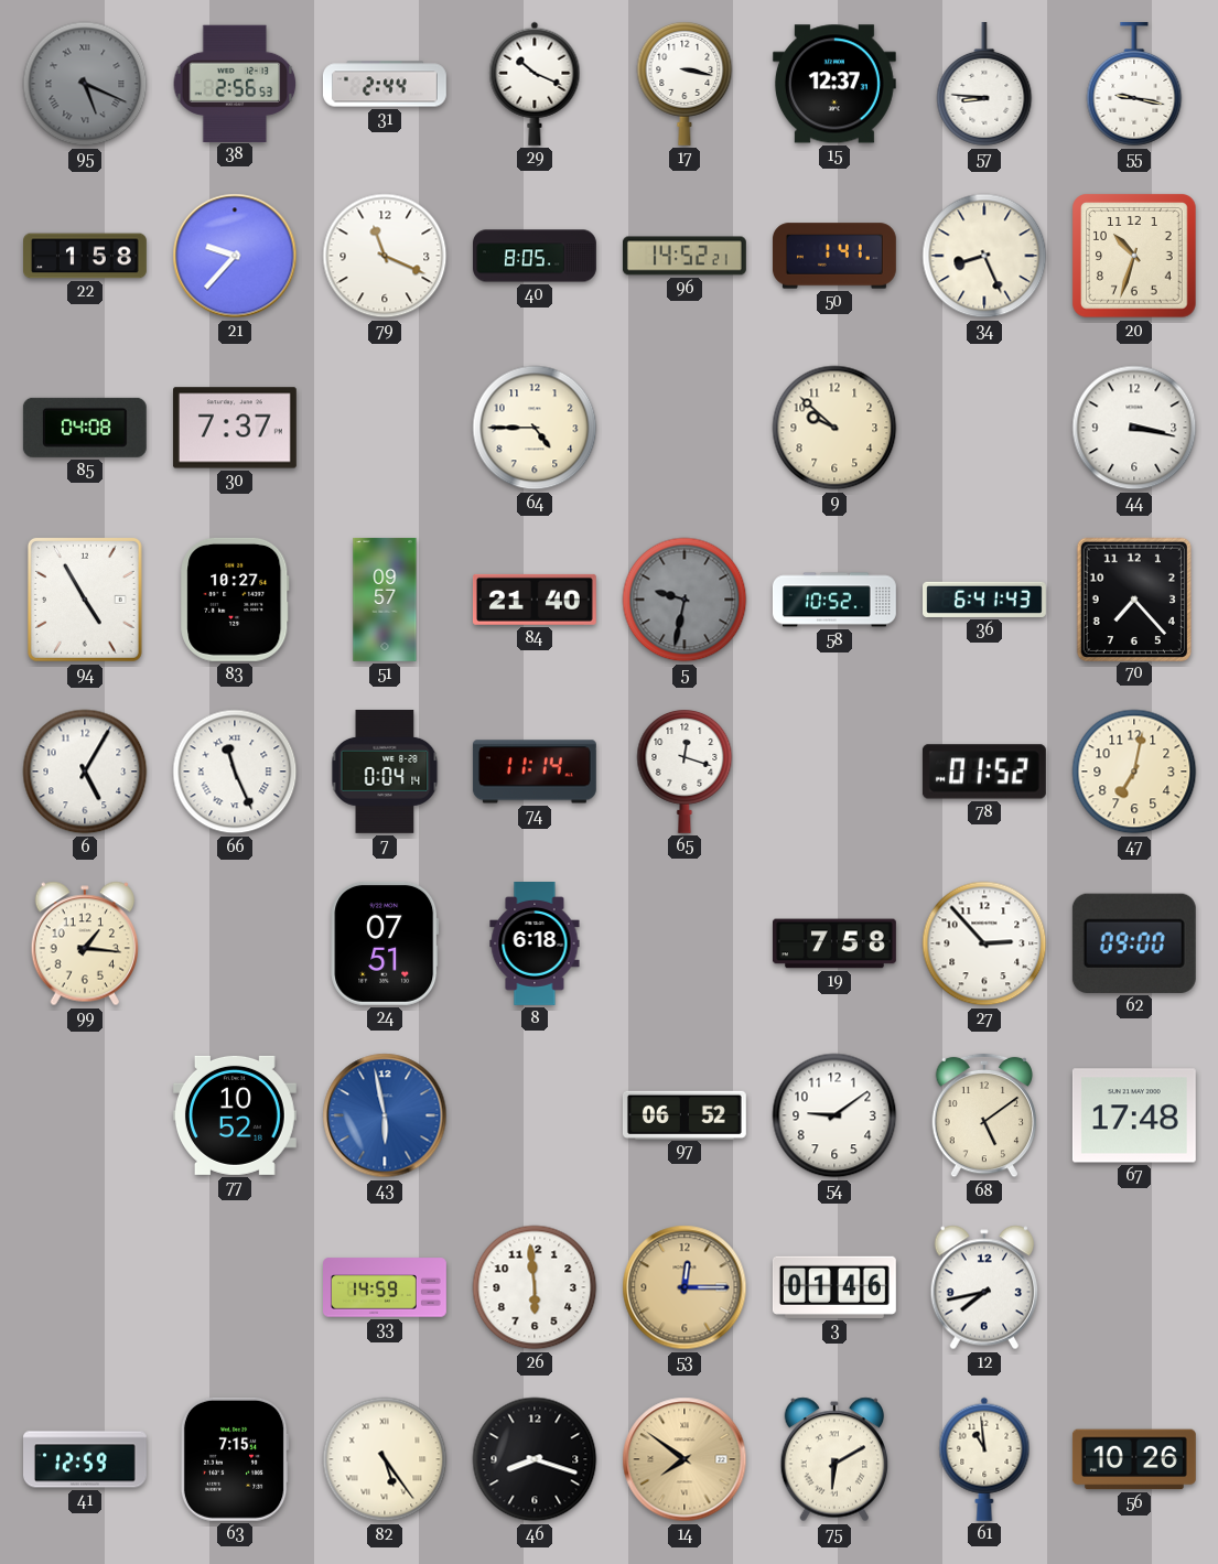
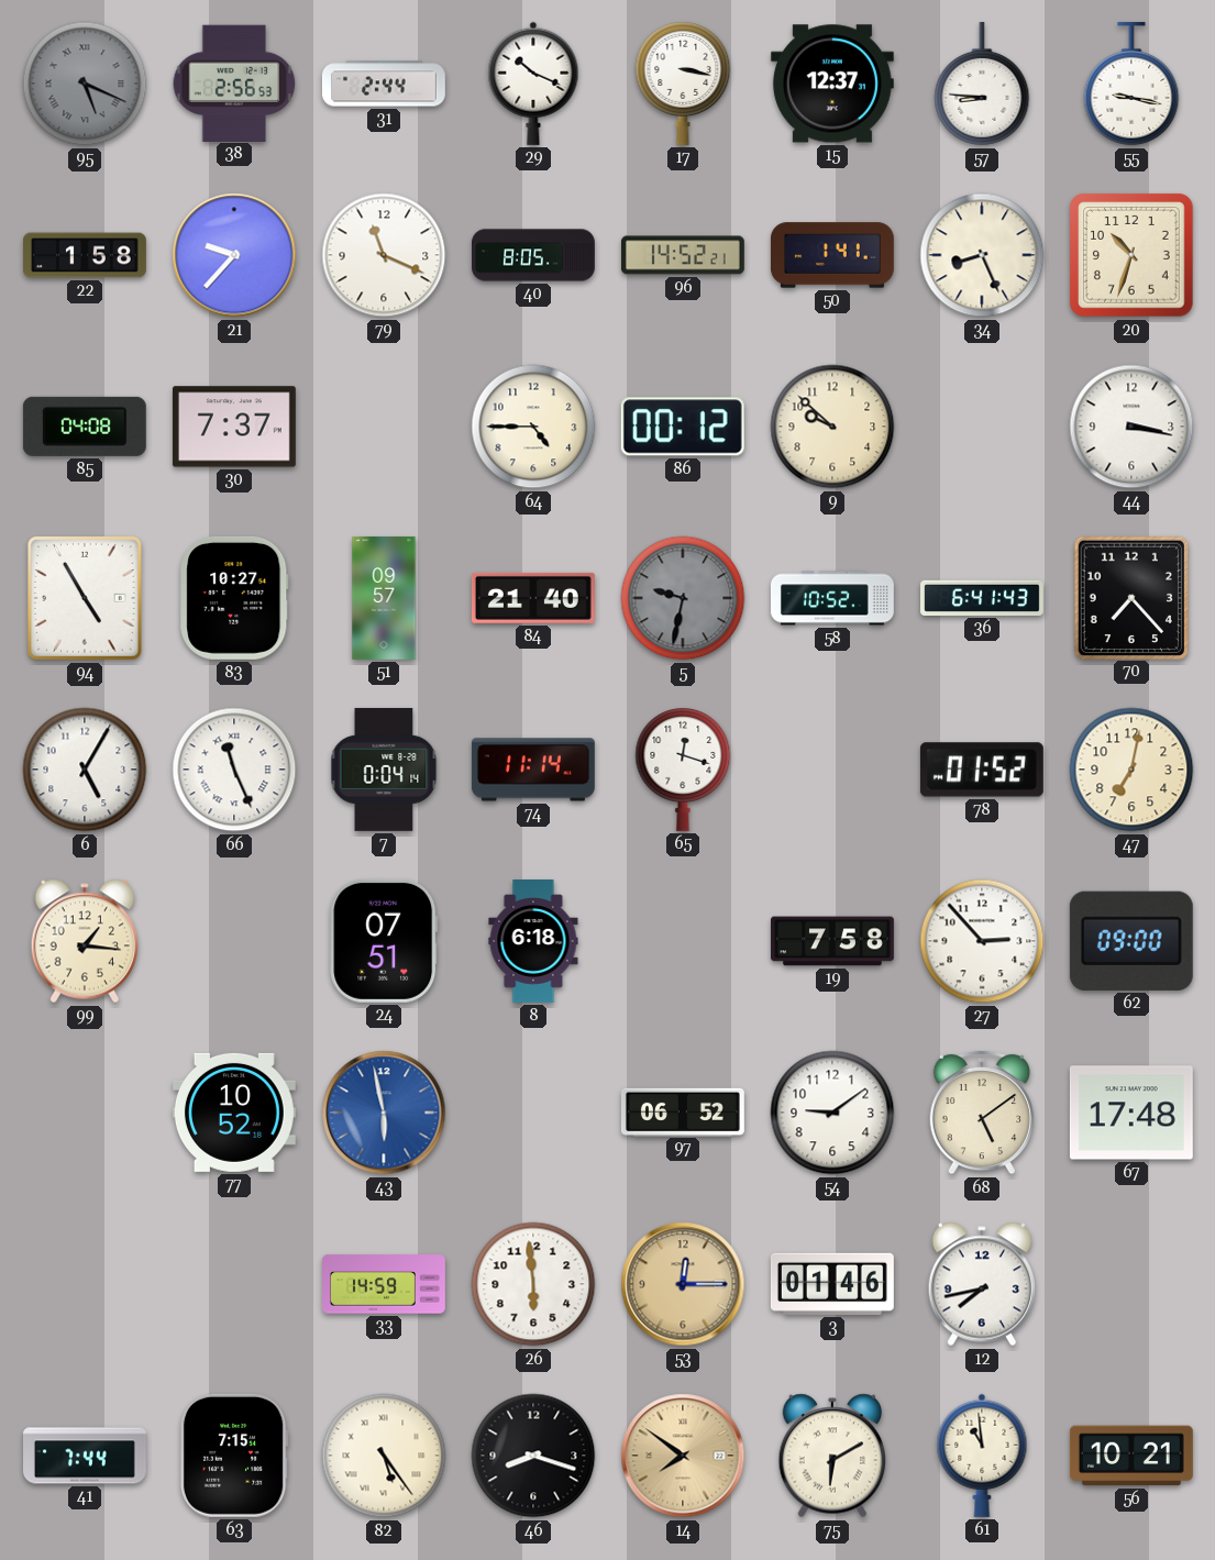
86: none -> 00:12 (683, 427)
41: 12:59 -> 7:44 (86, 1456)
56: 10:26 -> 10:21 (1131, 1456)
